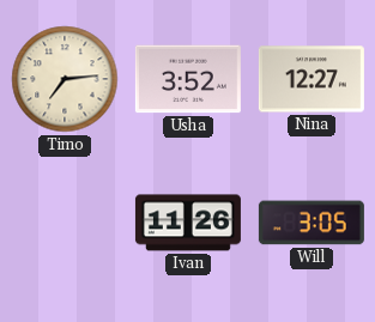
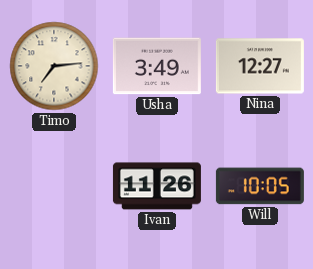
Usha: 3:52 -> 3:49 (157, 66)
Will: 3:05 -> 10:05 (260, 186)
